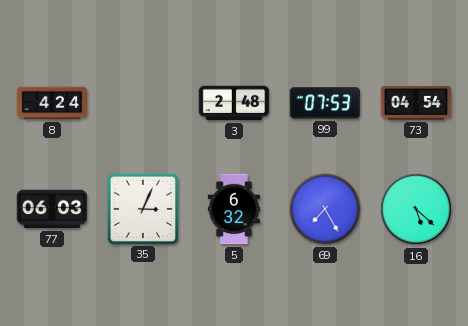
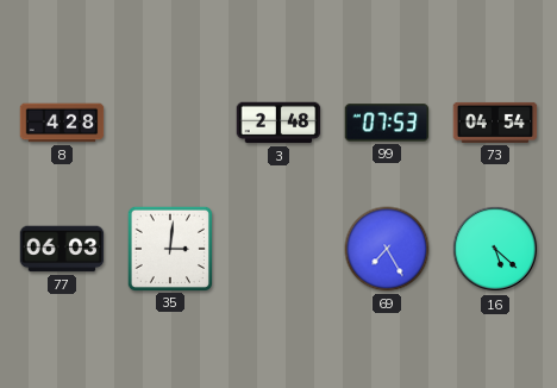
8: 4:24 -> 4:28 (62, 123)
35: 3:04 -> 3:01 (169, 248)
5: 6:32 -> none (233, 209)
